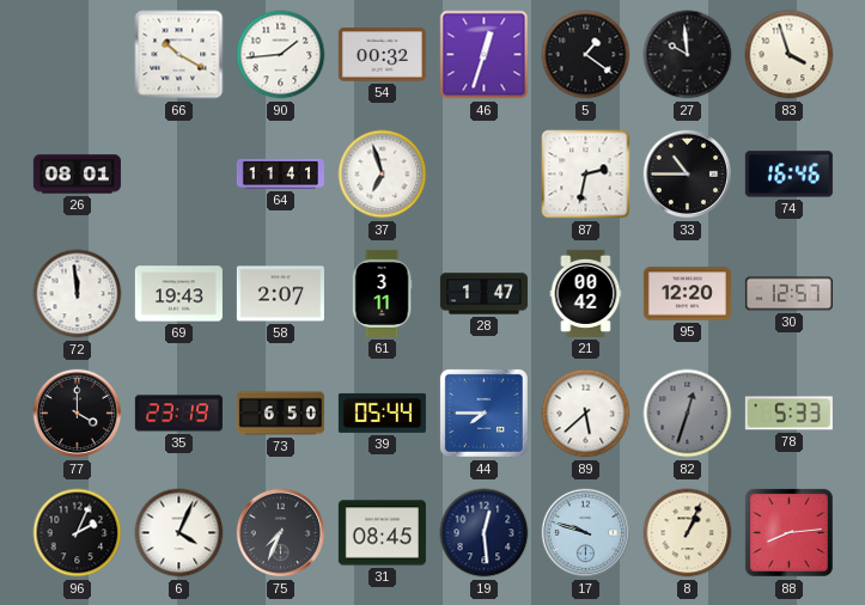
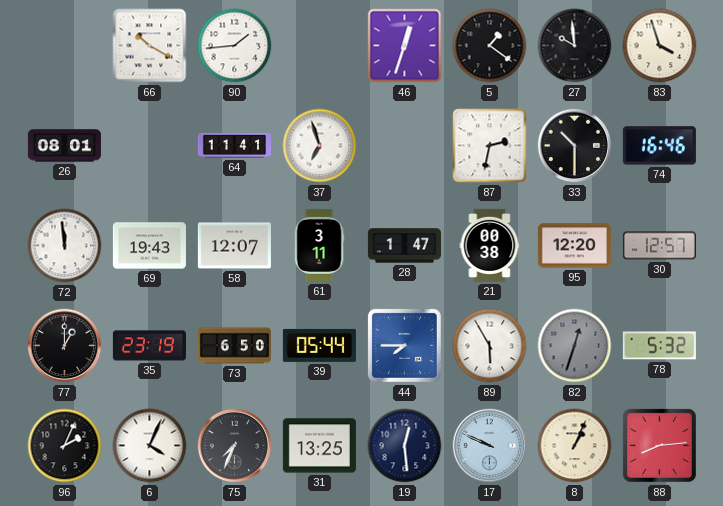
54: 00:32 -> none (382, 55)
33: 10:45 -> 10:30 (575, 146)
58: 2:07 -> 12:07 (234, 246)
21: 00:42 -> 00:38 (490, 245)
77: 4:00 -> 1:00 (65, 346)
89: 5:38 -> 5:55 (490, 346)
78: 5:33 -> 5:32 (659, 346)
31: 08:45 -> 13:25 (319, 446)
17: 9:48 -> 9:49 (490, 446)
